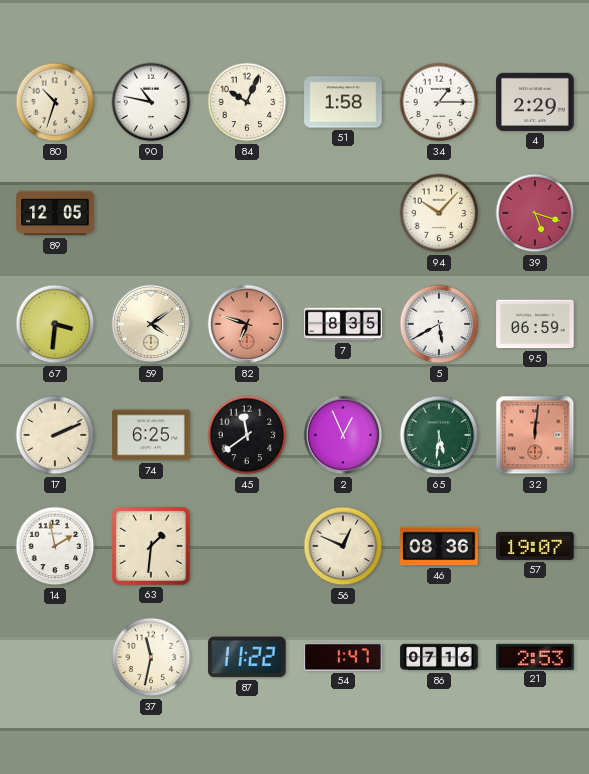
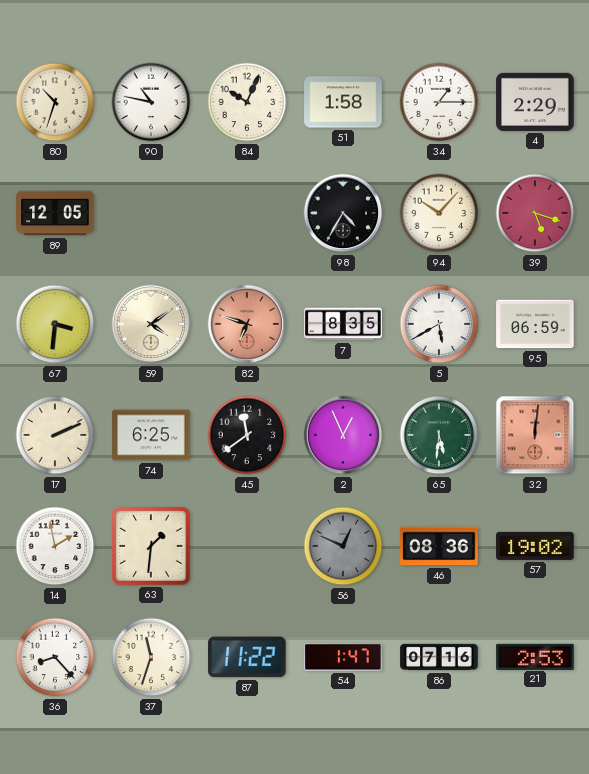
98: none -> 4:35 (343, 213)
56 dial: cream -> grey (343, 546)
57: 19:07 -> 19:02 (535, 546)
36: none -> 8:23 (55, 657)
37: 11:32 -> 11:33 (151, 657)
